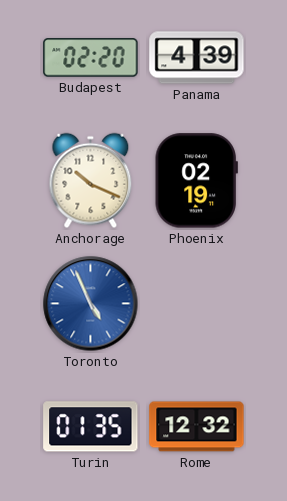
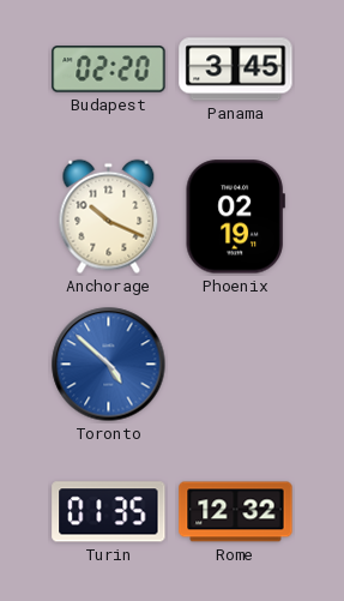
Panama: 4:39 -> 3:45 (236, 70)
Toronto: 4:56 -> 4:52 (109, 365)
